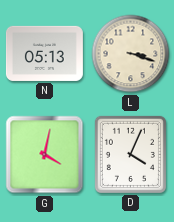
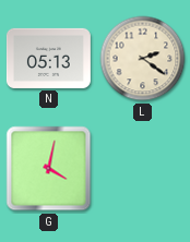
L: 3:18 -> 2:21 (143, 59)
D: 4:04 -> none (130, 154)
